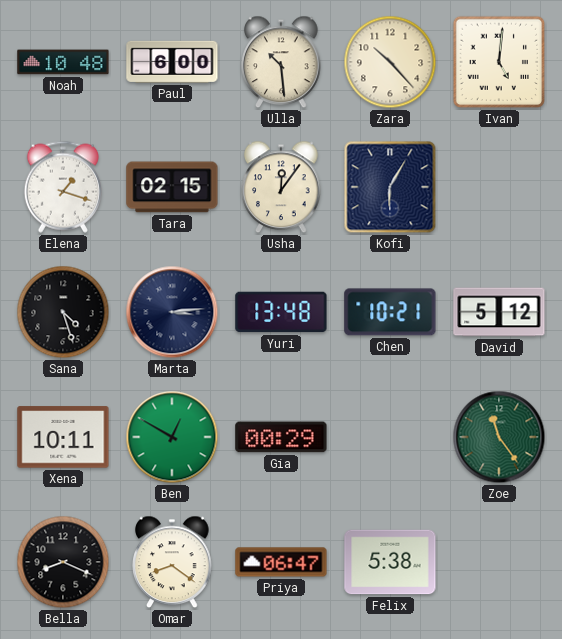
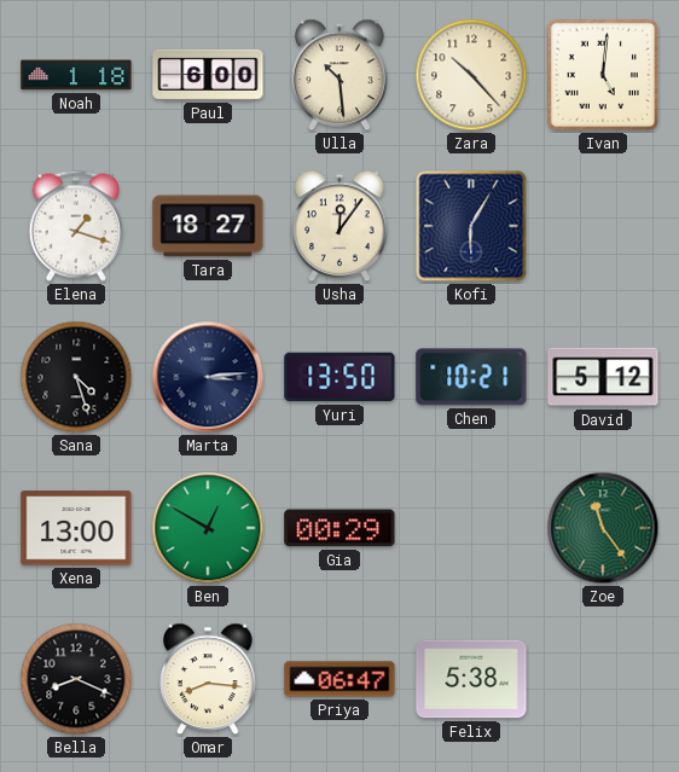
Noah: 10:48 -> 1:18 (76, 75)
Tara: 02:15 -> 18:27 (208, 226)
Yuri: 13:48 -> 13:50 (339, 377)
Xena: 10:11 -> 13:00 (76, 528)
Omar: 8:21 -> 8:16 (208, 679)
